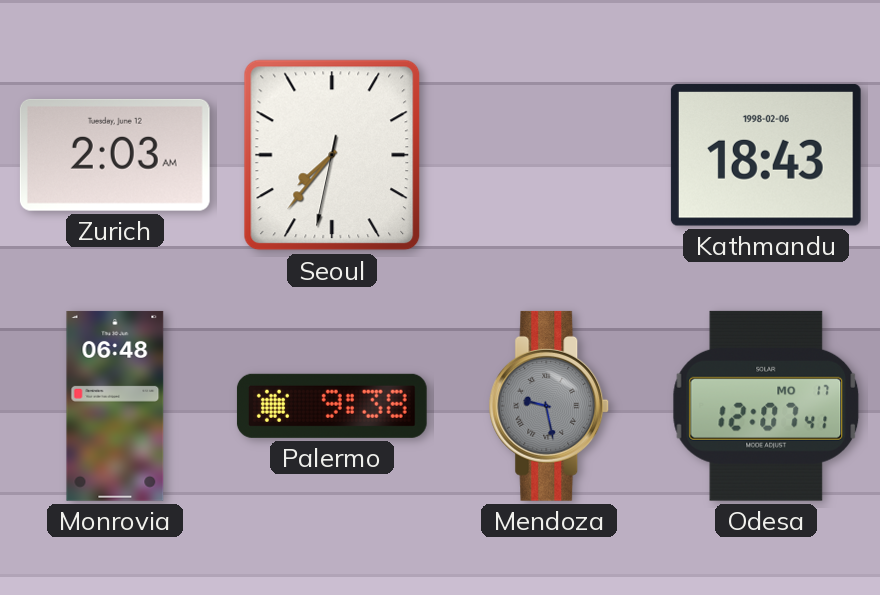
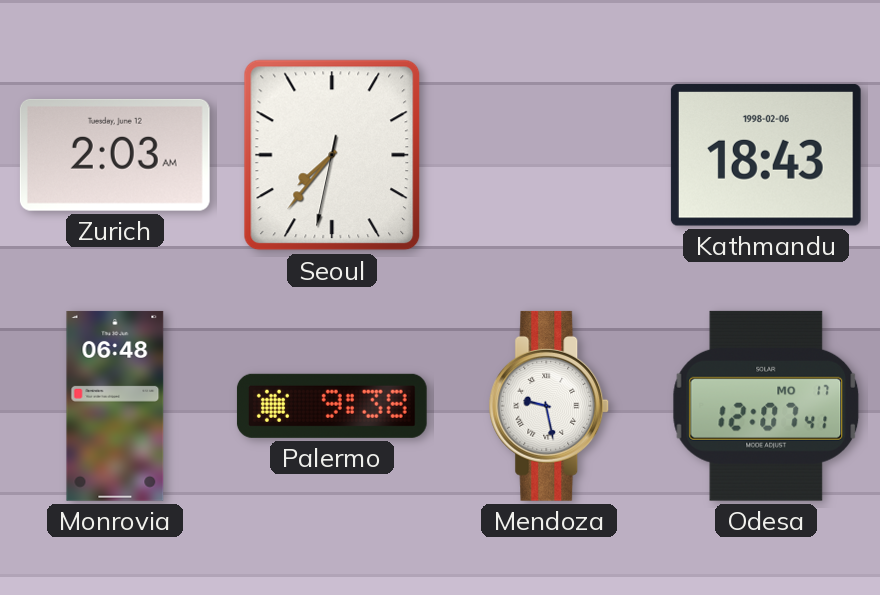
Mendoza dial: grey -> white (549, 406)
